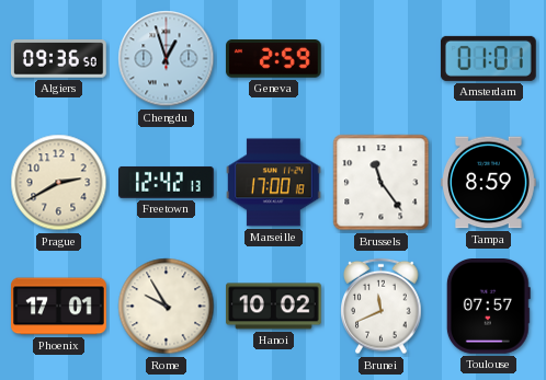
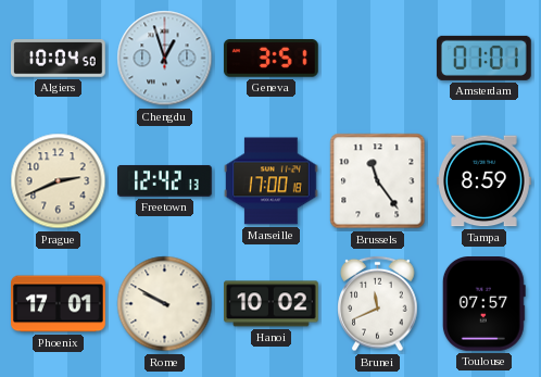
Algiers: 09:36 -> 10:04 (59, 59)
Geneva: 2:59 -> 3:51 (270, 59)
Prague: 2:40 -> 2:41 (59, 181)
Rome: 9:55 -> 9:50 (165, 304)
